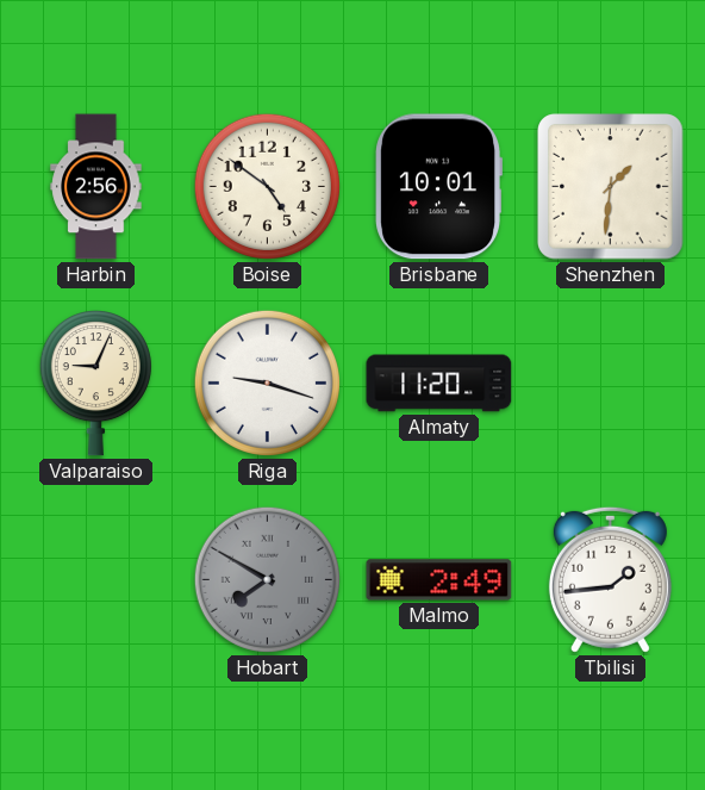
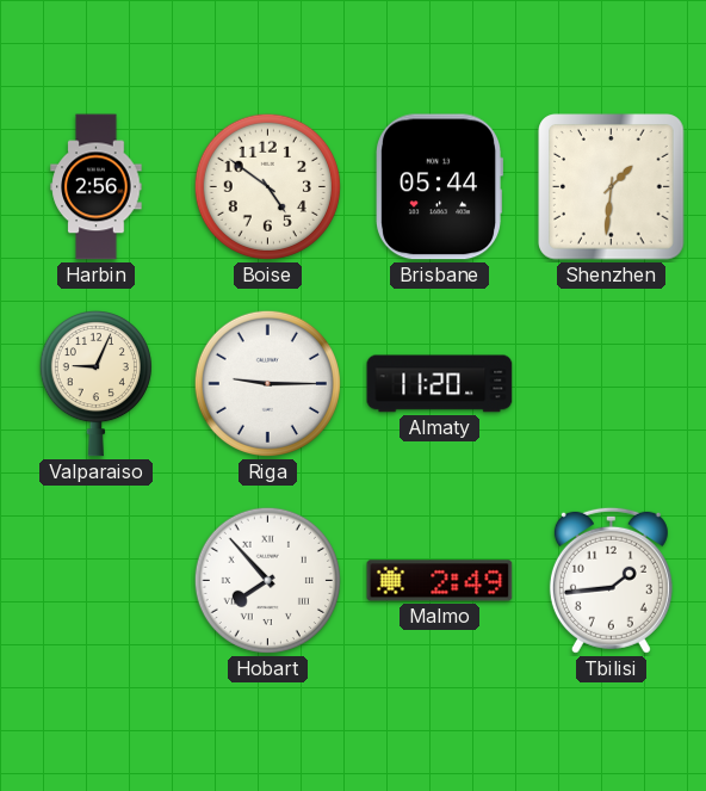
Brisbane: 10:01 -> 05:44 (439, 187)
Riga: 9:18 -> 9:15 (267, 383)
Hobart: 7:50 -> 7:53 (267, 580)
Hobart dial: grey -> white (267, 580)
